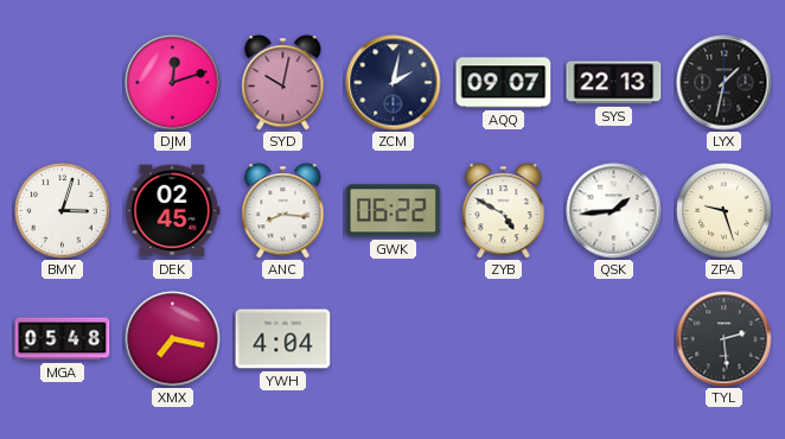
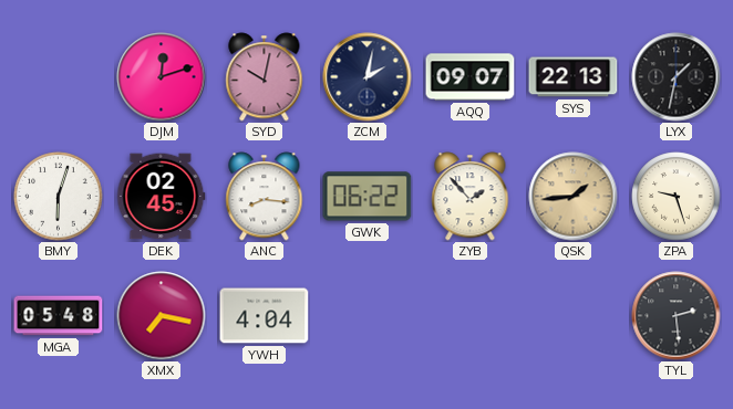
BMY: 3:03 -> 6:03 (59, 197)
ZYB: 4:50 -> 1:53 (471, 197)
QSK dial: white -> champagne (574, 197)
